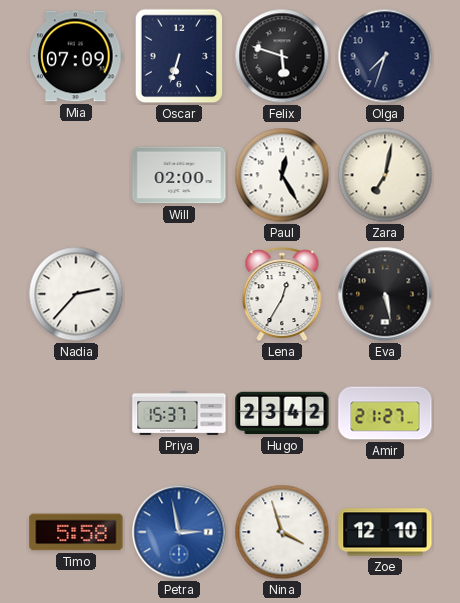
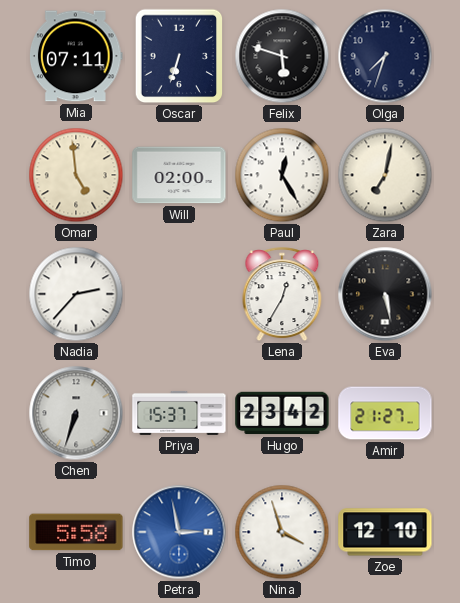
Mia: 07:09 -> 07:11 (77, 56)
Omar: none -> 4:59 (76, 175)
Chen: none -> 6:33 (76, 413)
